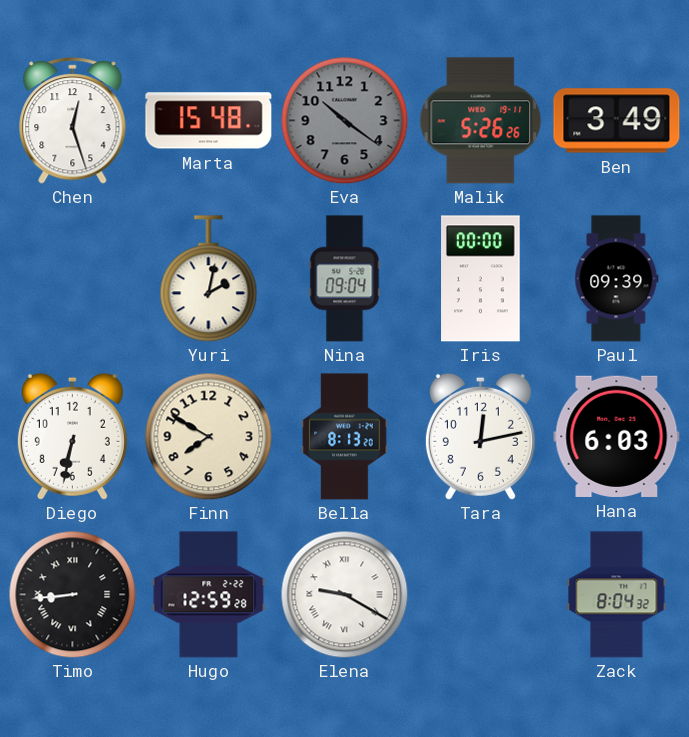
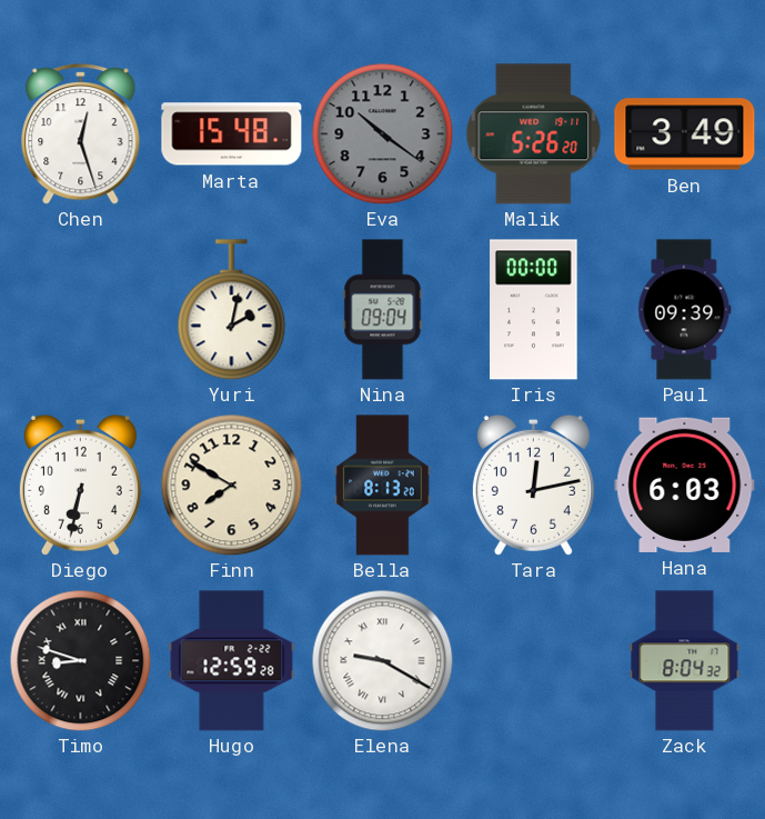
Malik: 5:26:26 -> 5:26:20 (534, 134)
Timo: 8:44 -> 8:48 (80, 660)
